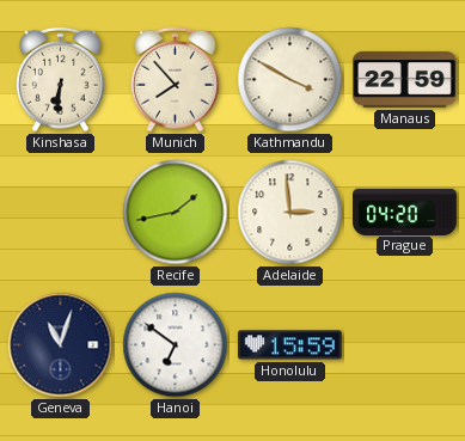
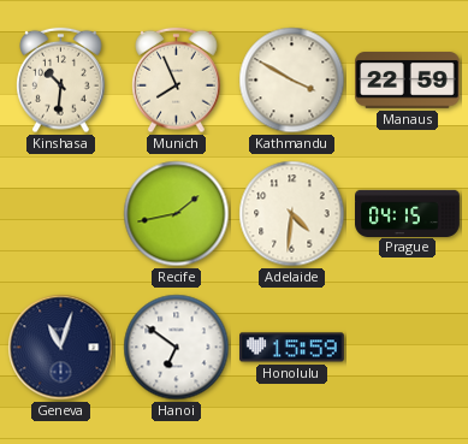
Kinshasa: 6:31 -> 10:31 (61, 81)
Munich: 7:53 -> 7:56 (177, 81)
Adelaide: 2:59 -> 4:31 (292, 214)
Prague: 04:20 -> 04:15 (408, 213)
